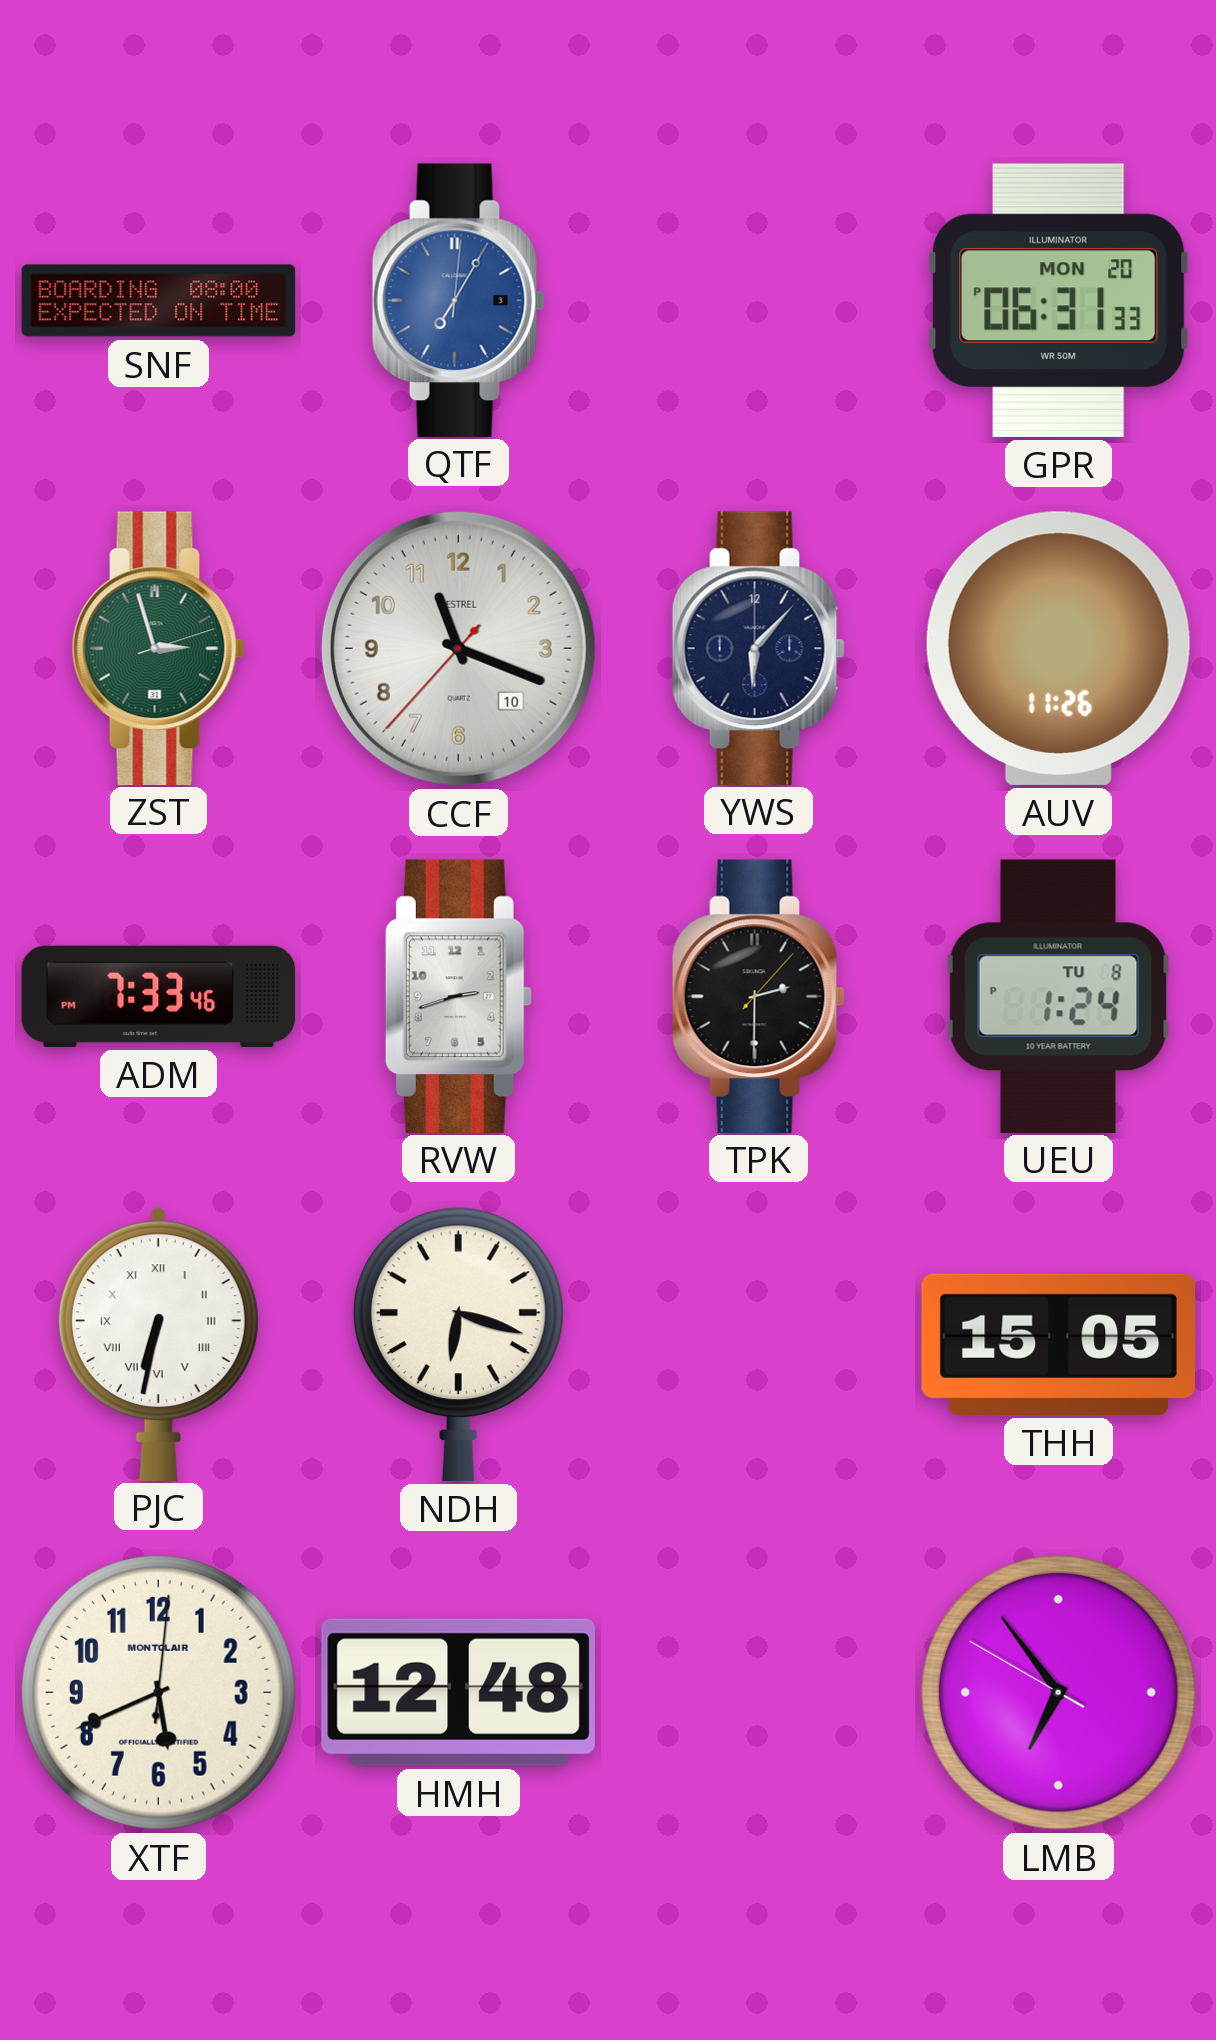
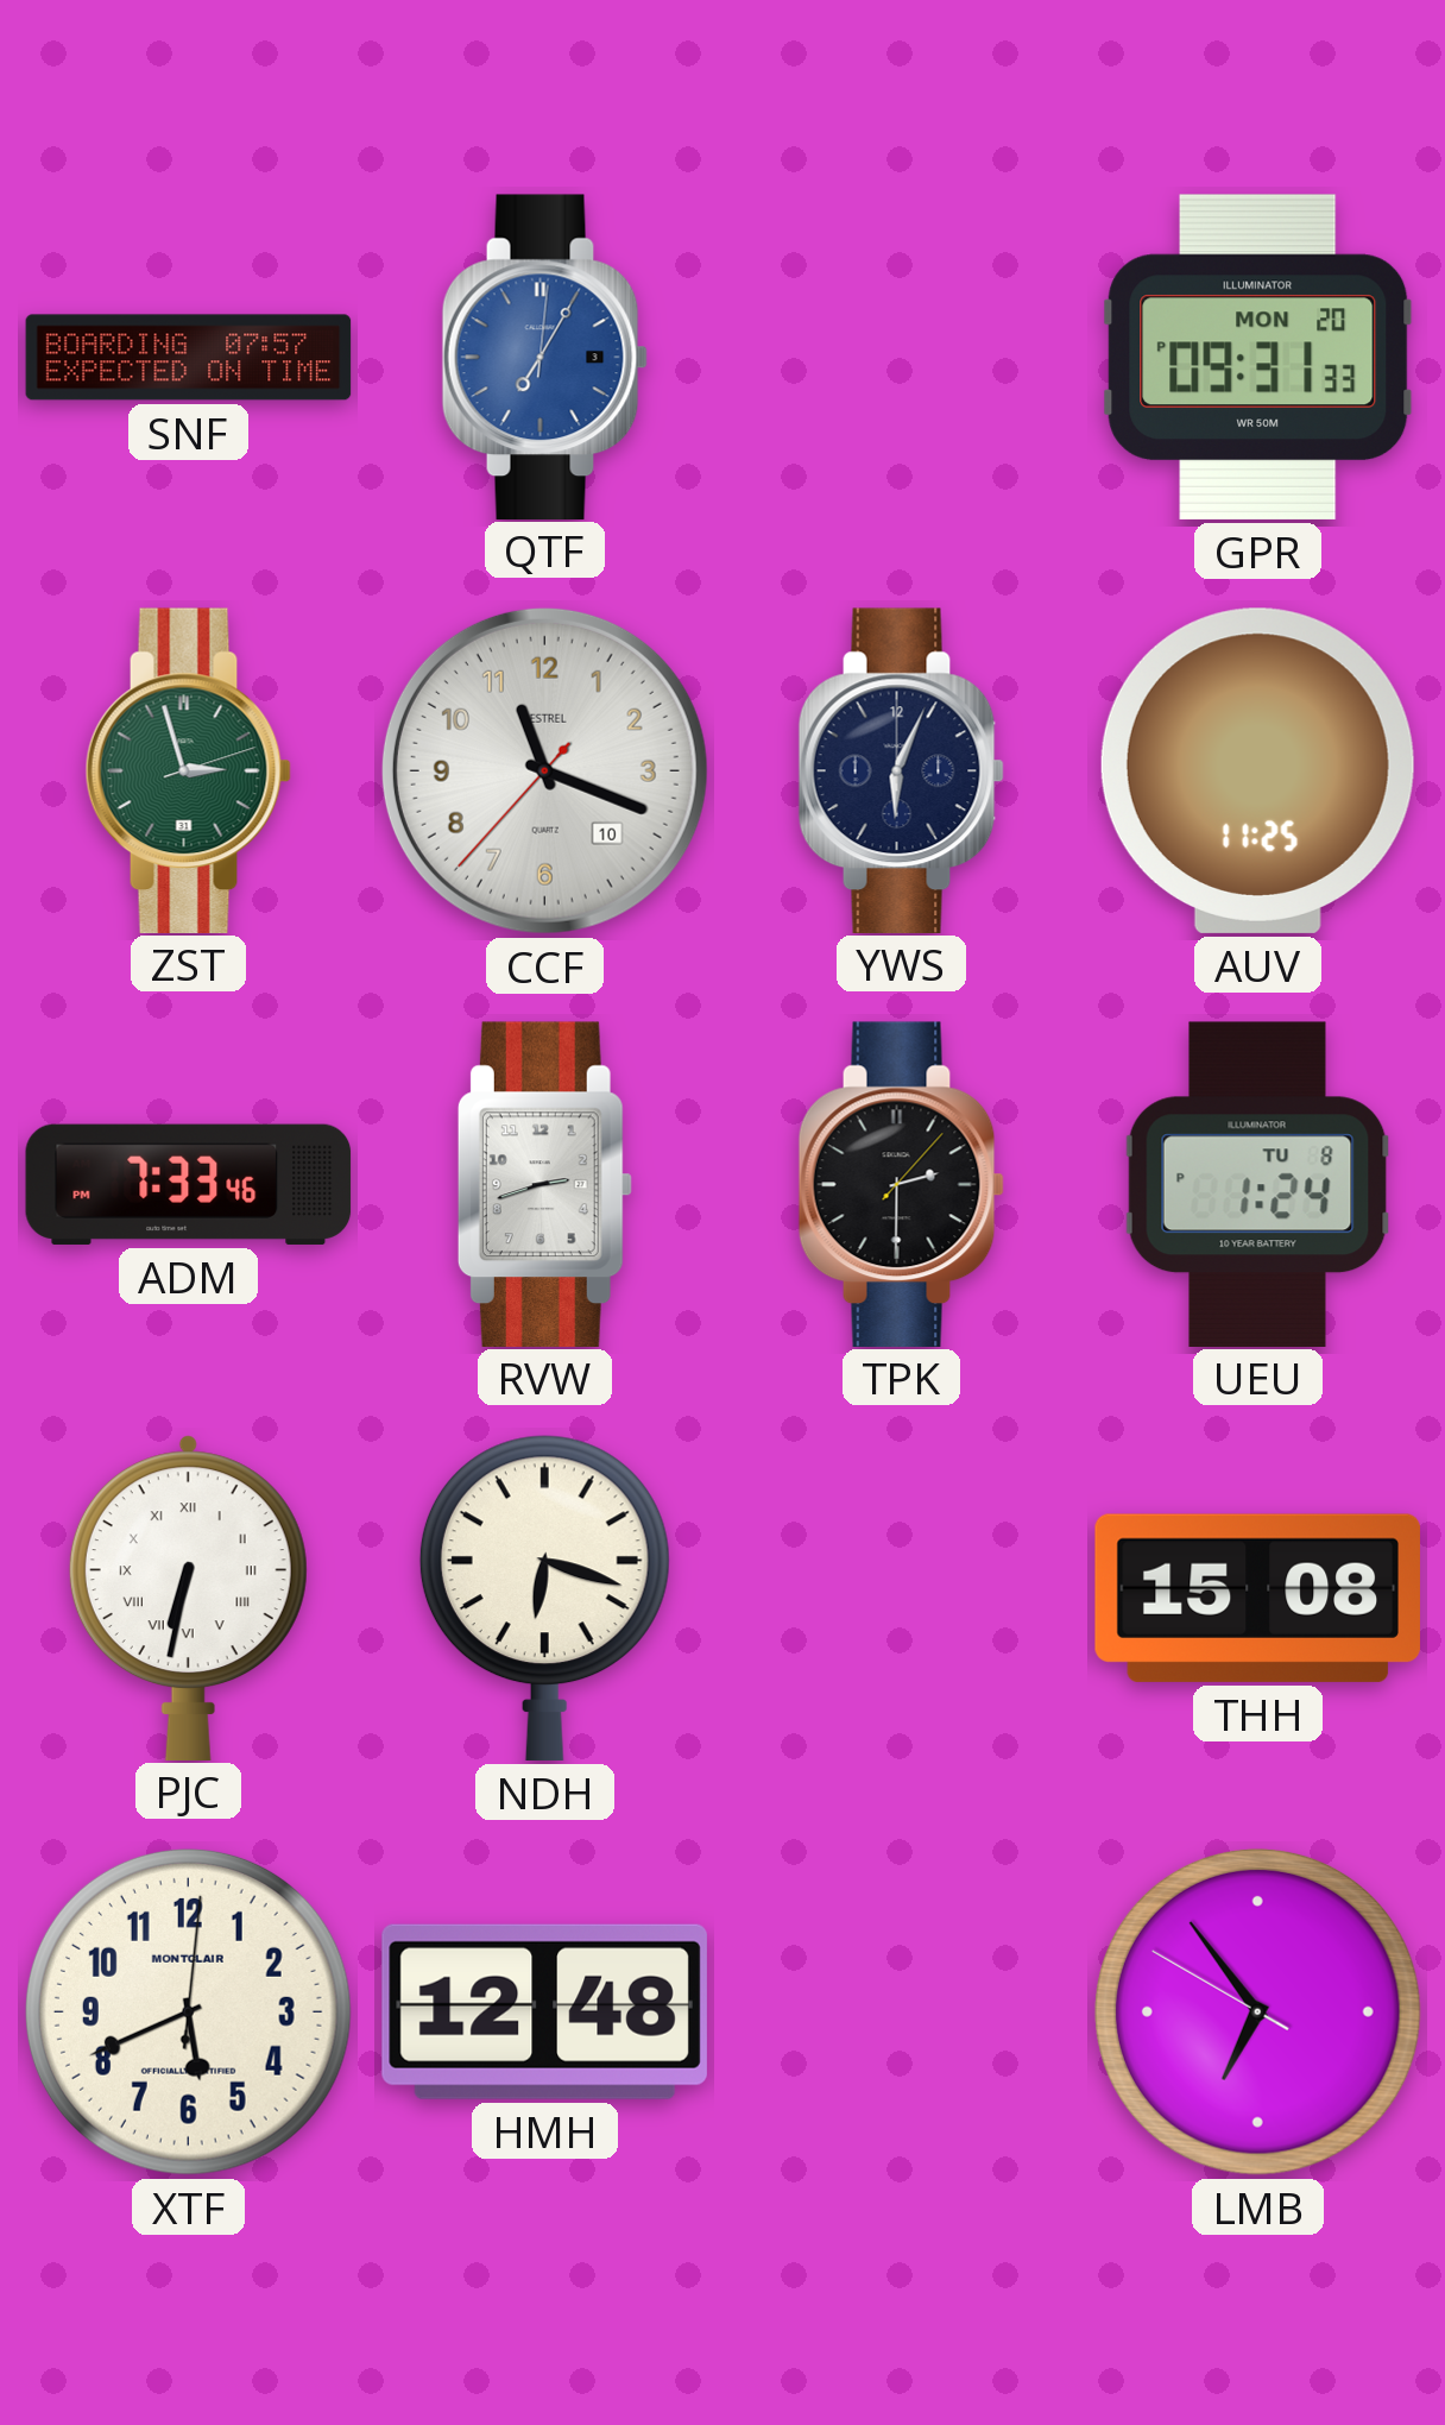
SNF: 08:00 -> 07:57 (189, 358)
GPR: 06:31 -> 09:31 (1258, 357)
YWS: 6:07 -> 6:04 (901, 770)
AUV: 11:26 -> 11:25 (1257, 770)
THH: 15:05 -> 15:08 (1257, 1598)
